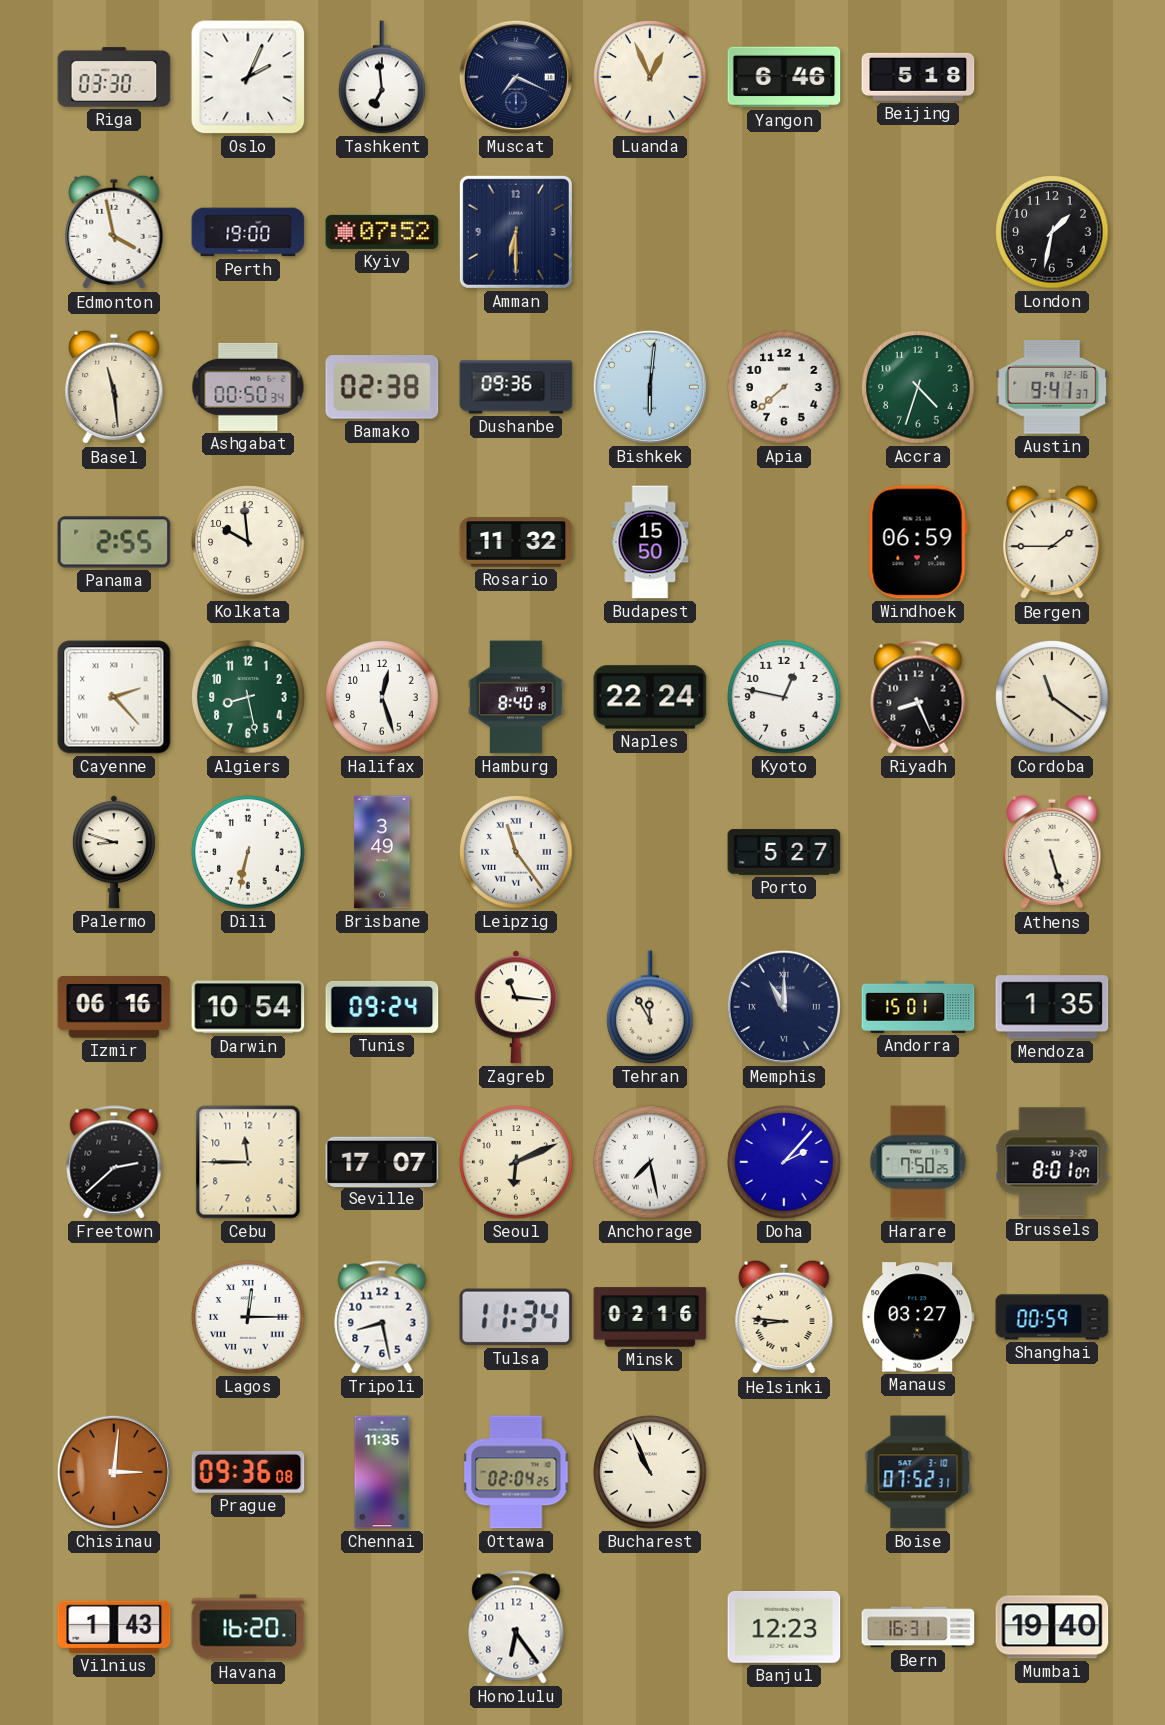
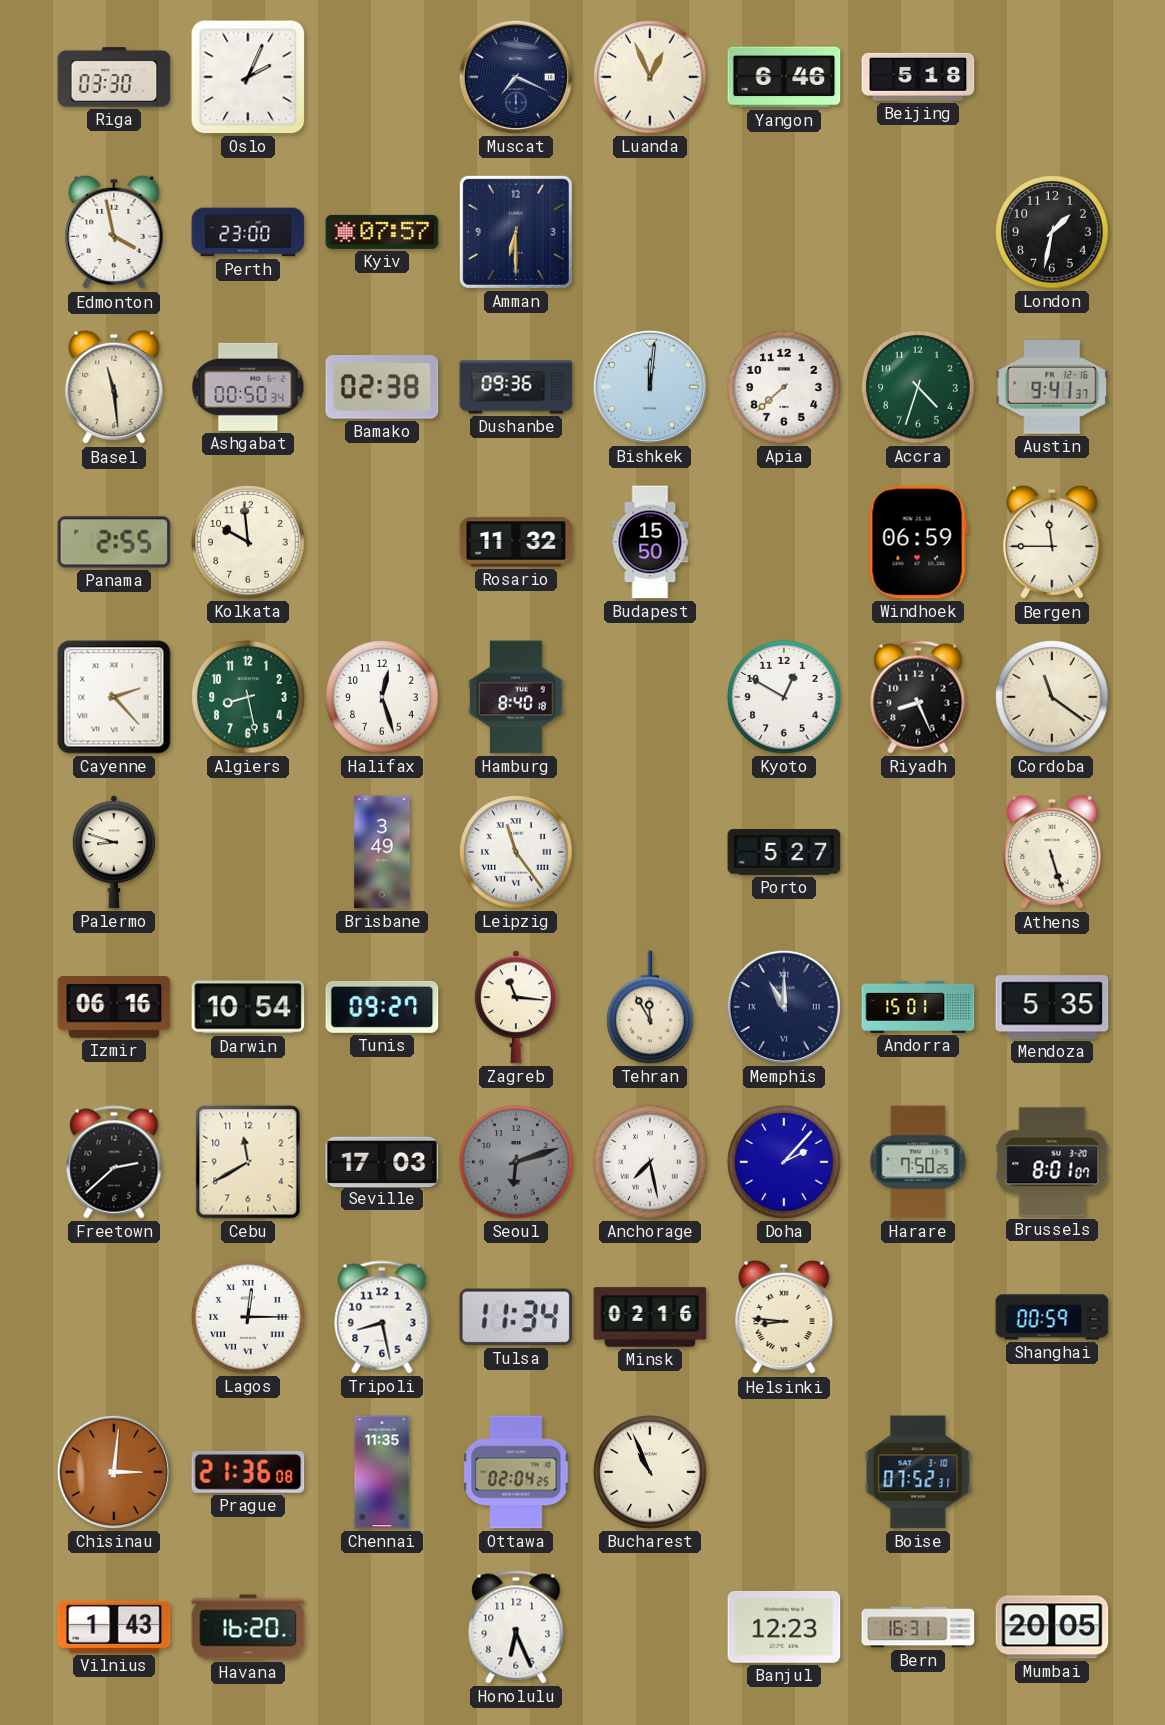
Tashkent: 6:59 -> none (382, 77)
Perth: 19:00 -> 23:00 (248, 232)
Kyiv: 07:52 -> 07:57 (382, 232)
Bishkek: 6:01 -> 12:01 (650, 387)
Bergen: 1:45 -> 11:45 (1052, 542)
Naples: 22:24 -> none (650, 697)
Kyoto: 12:47 -> 12:50 (784, 697)
Dili: 6:32 -> none (248, 852)
Tunis: 09:24 -> 09:27 (382, 1007)
Mendoza: 1:35 -> 5:35 (1052, 1007)
Cebu: 11:45 -> 11:40 (248, 1162)
Seville: 17:07 -> 17:03 (382, 1161)
Seoul: 6:11 -> 6:12 (516, 1162)
Seoul dial: cream -> grey (516, 1162)
Manaus: 03:27 -> none (918, 1317)
Prague: 09:36 -> 21:36 (248, 1472)
Honolulu: 6:24 -> 6:26 (516, 1627)
Mumbai: 19:40 -> 20:05 (1052, 1627)
